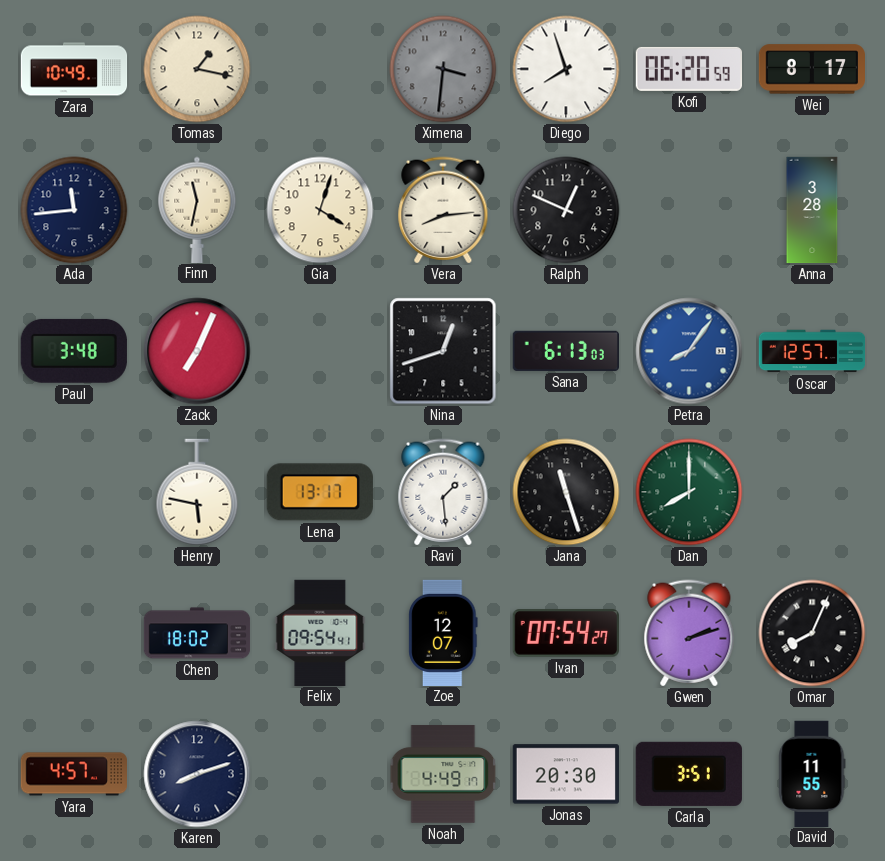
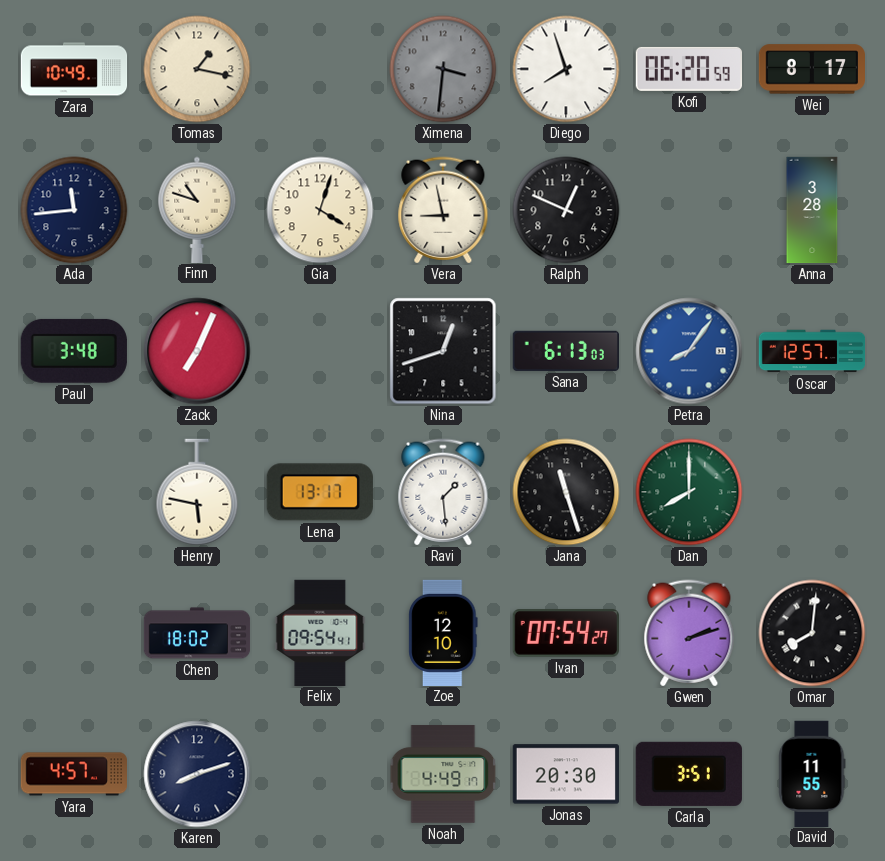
Finn: 11:32 -> 10:48 (197, 209)
Vera: 8:14 -> 8:58 (443, 210)
Zoe: 12:07 -> 12:10 (443, 632)
Omar: 8:04 -> 8:01 (812, 633)
